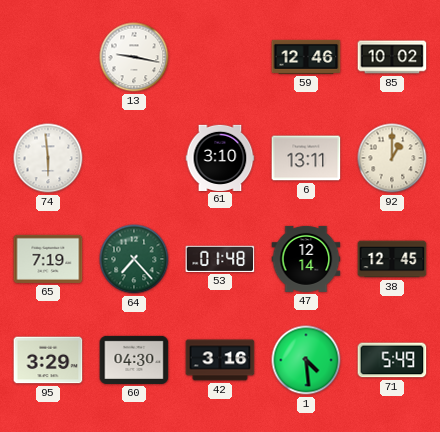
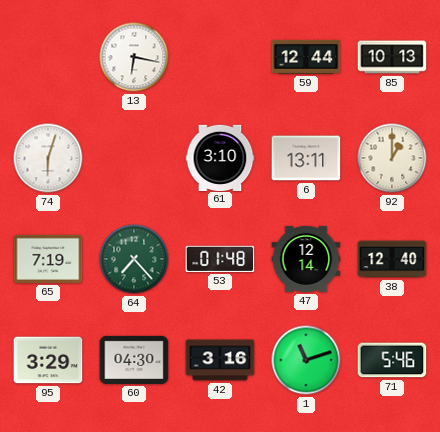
13: 9:17 -> 6:17 (134, 57)
59: 12:46 -> 12:44 (306, 57)
85: 10:02 -> 10:13 (392, 57)
74: 5:59 -> 6:03 (48, 158)
38: 12:45 -> 12:40 (392, 259)
1: 4:29 -> 11:12 (306, 360)
71: 5:49 -> 5:46 (392, 360)
